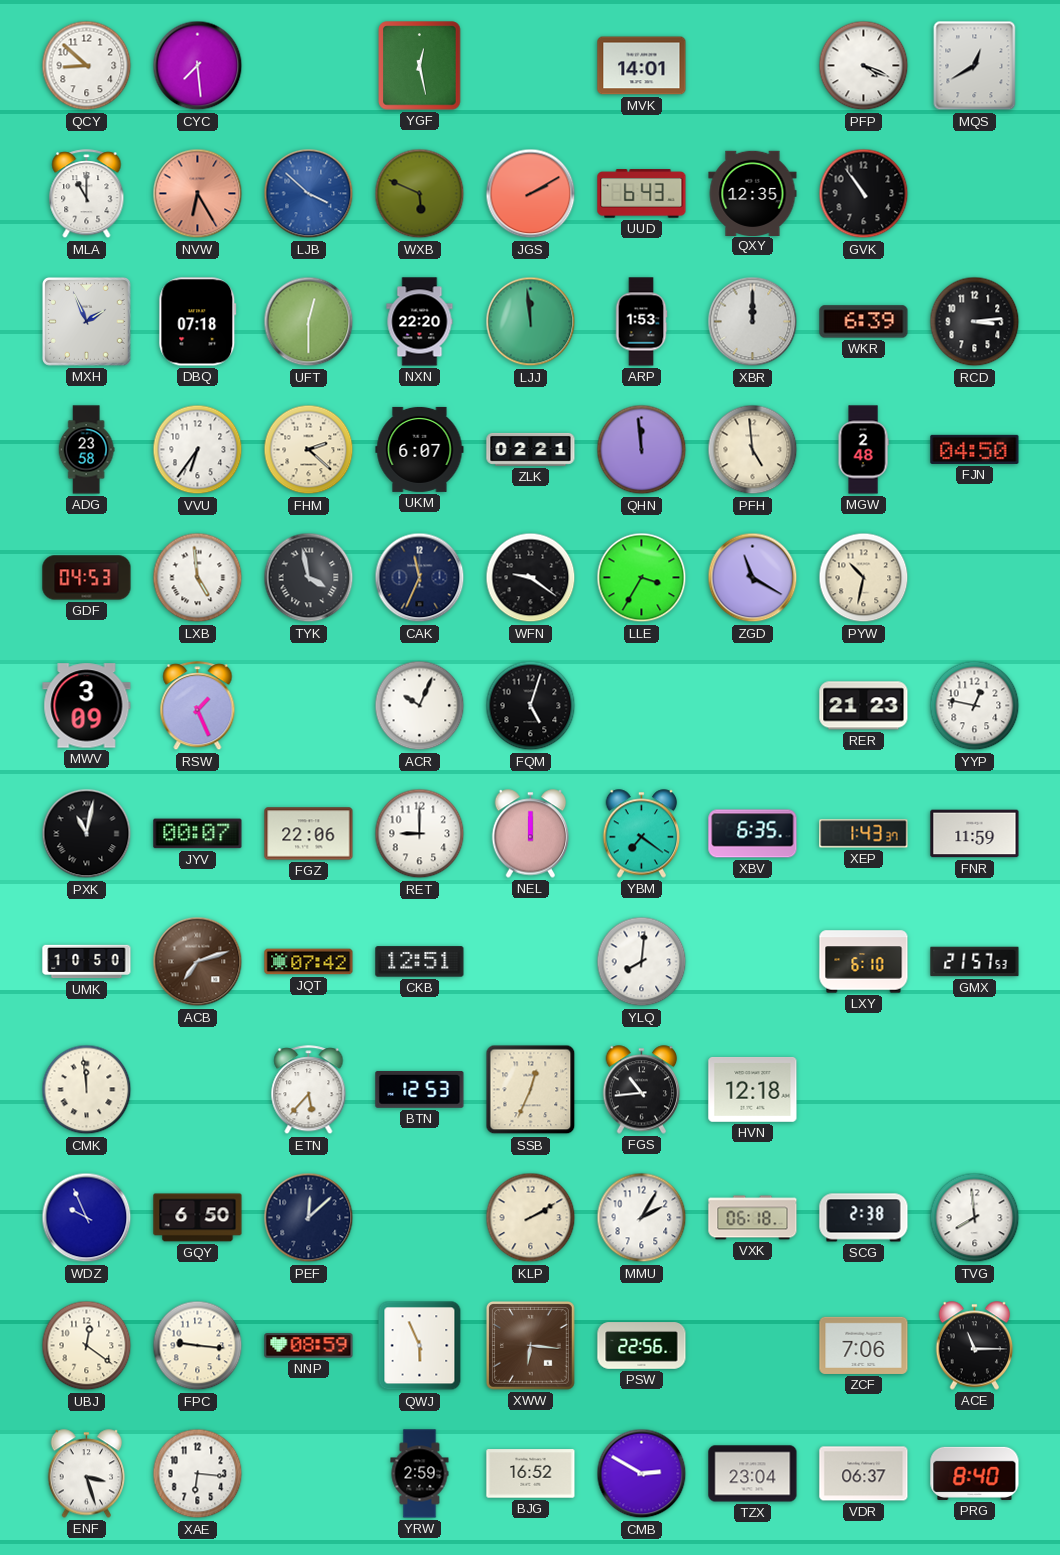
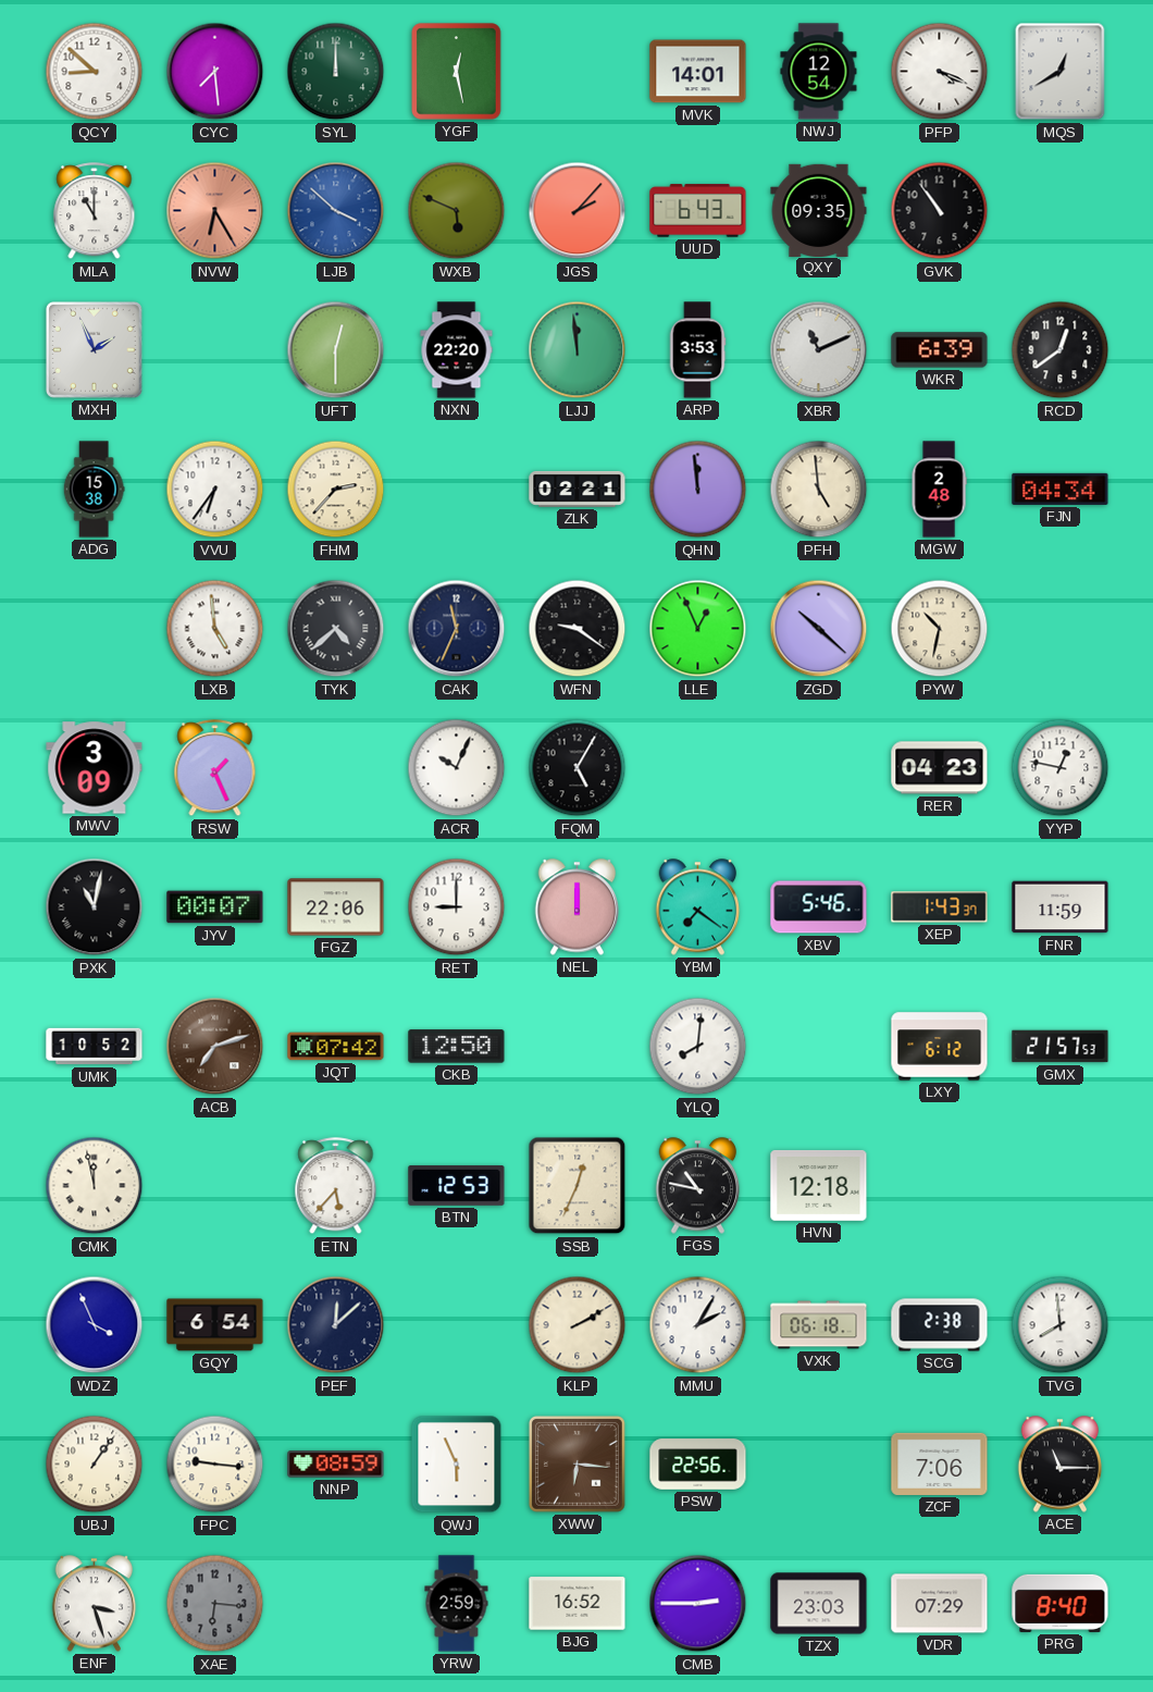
SYL: none -> 12:00 (336, 72)
NWJ: none -> 12:54 (819, 72)
JGS: 2:10 -> 2:07 (578, 211)
QXY: 12:35 -> 09:35 (819, 210)
DBQ: 07:18 -> none (198, 322)
ARP: 1:53 -> 3:53 (697, 350)
XBR: 12:00 -> 11:11 (819, 350)
RCD: 3:14 -> 12:39 (1061, 350)
ADG: 23:58 -> 15:38 (94, 490)
FHM: 2:22 -> 2:37 (336, 490)
UKM: 6:07 -> none (420, 449)
FJN: 04:50 -> 04:34 (1061, 489)
GDF: 04:53 -> none (87, 578)
TYK: 3:58 -> 4:38 (336, 629)
LLE: 3:35 -> 12:56 (698, 629)
ZGD: 11:20 -> 10:22 (819, 629)
FQM: 5:03 -> 5:05 (578, 768)
RER: 21:23 -> 04:23 (940, 768)
XBV: 6:35 -> 5:46 (819, 907)
UMK: 10:50 -> 10:52 (95, 1047)
CKB: 12:51 -> 12:50 (457, 1047)
LXY: 6:10 -> 6:12 (940, 1047)
CMK: 11:59 -> 11:58 (95, 1186)
FGS: 10:44 -> 10:47 (698, 1186)
WDZ: 9:56 -> 3:56 (95, 1325)
GQY: 6:50 -> 6:54 (215, 1325)
UBJ: 12:21 -> 1:06 (95, 1465)
XAE dial: white -> grey (215, 1604)
CMB: 2:50 -> 2:45 (698, 1604)
TZX: 23:04 -> 23:03 (819, 1604)
VDR: 06:37 -> 07:29 (940, 1604)
